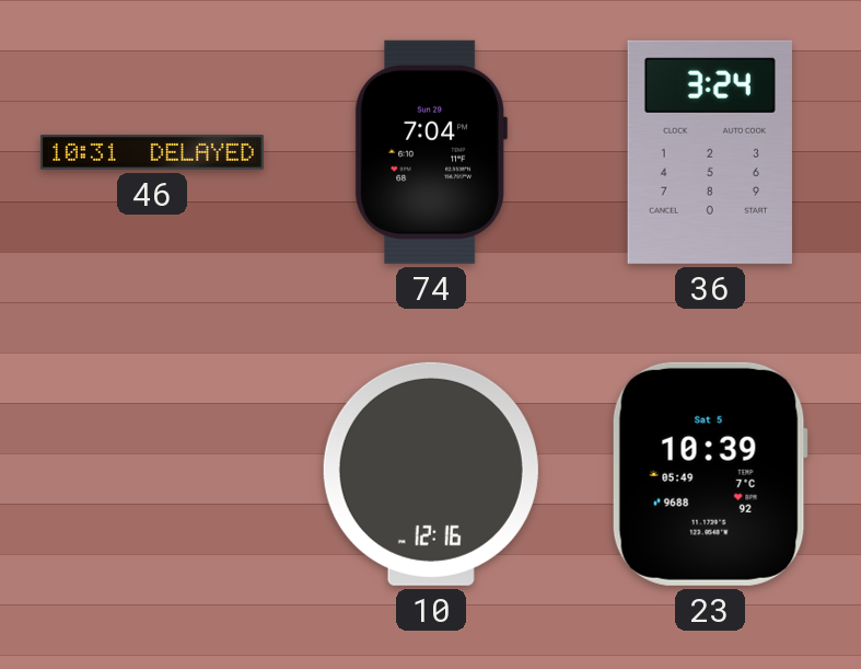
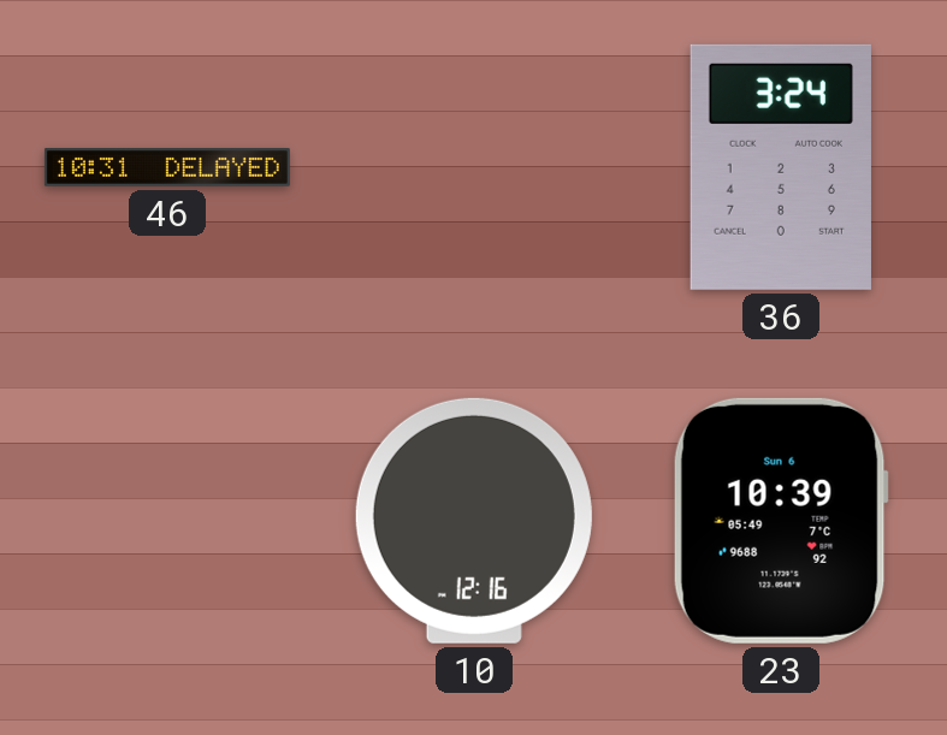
74: 7:04 -> none (431, 152)
23 date: Sat 5 -> Sun 6 (781, 521)
